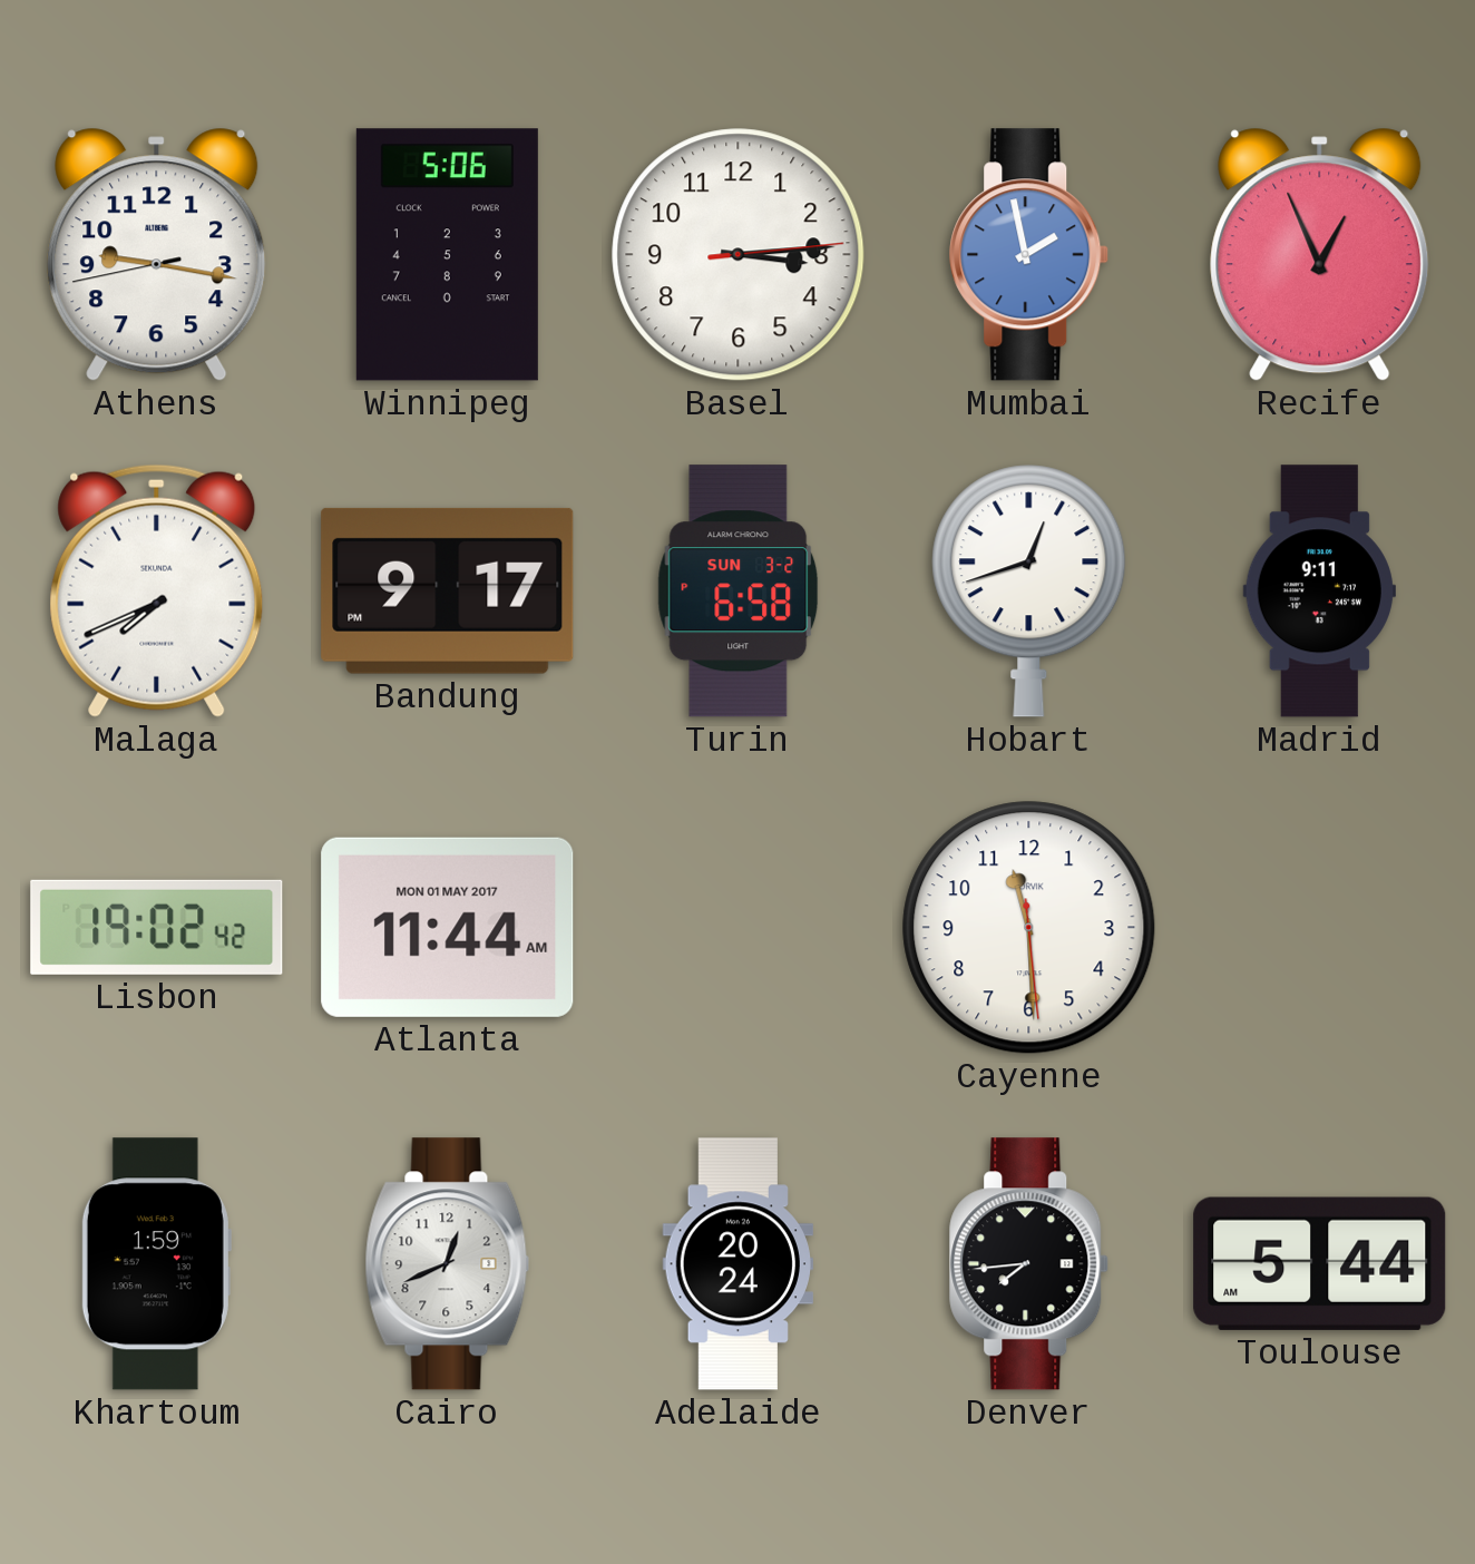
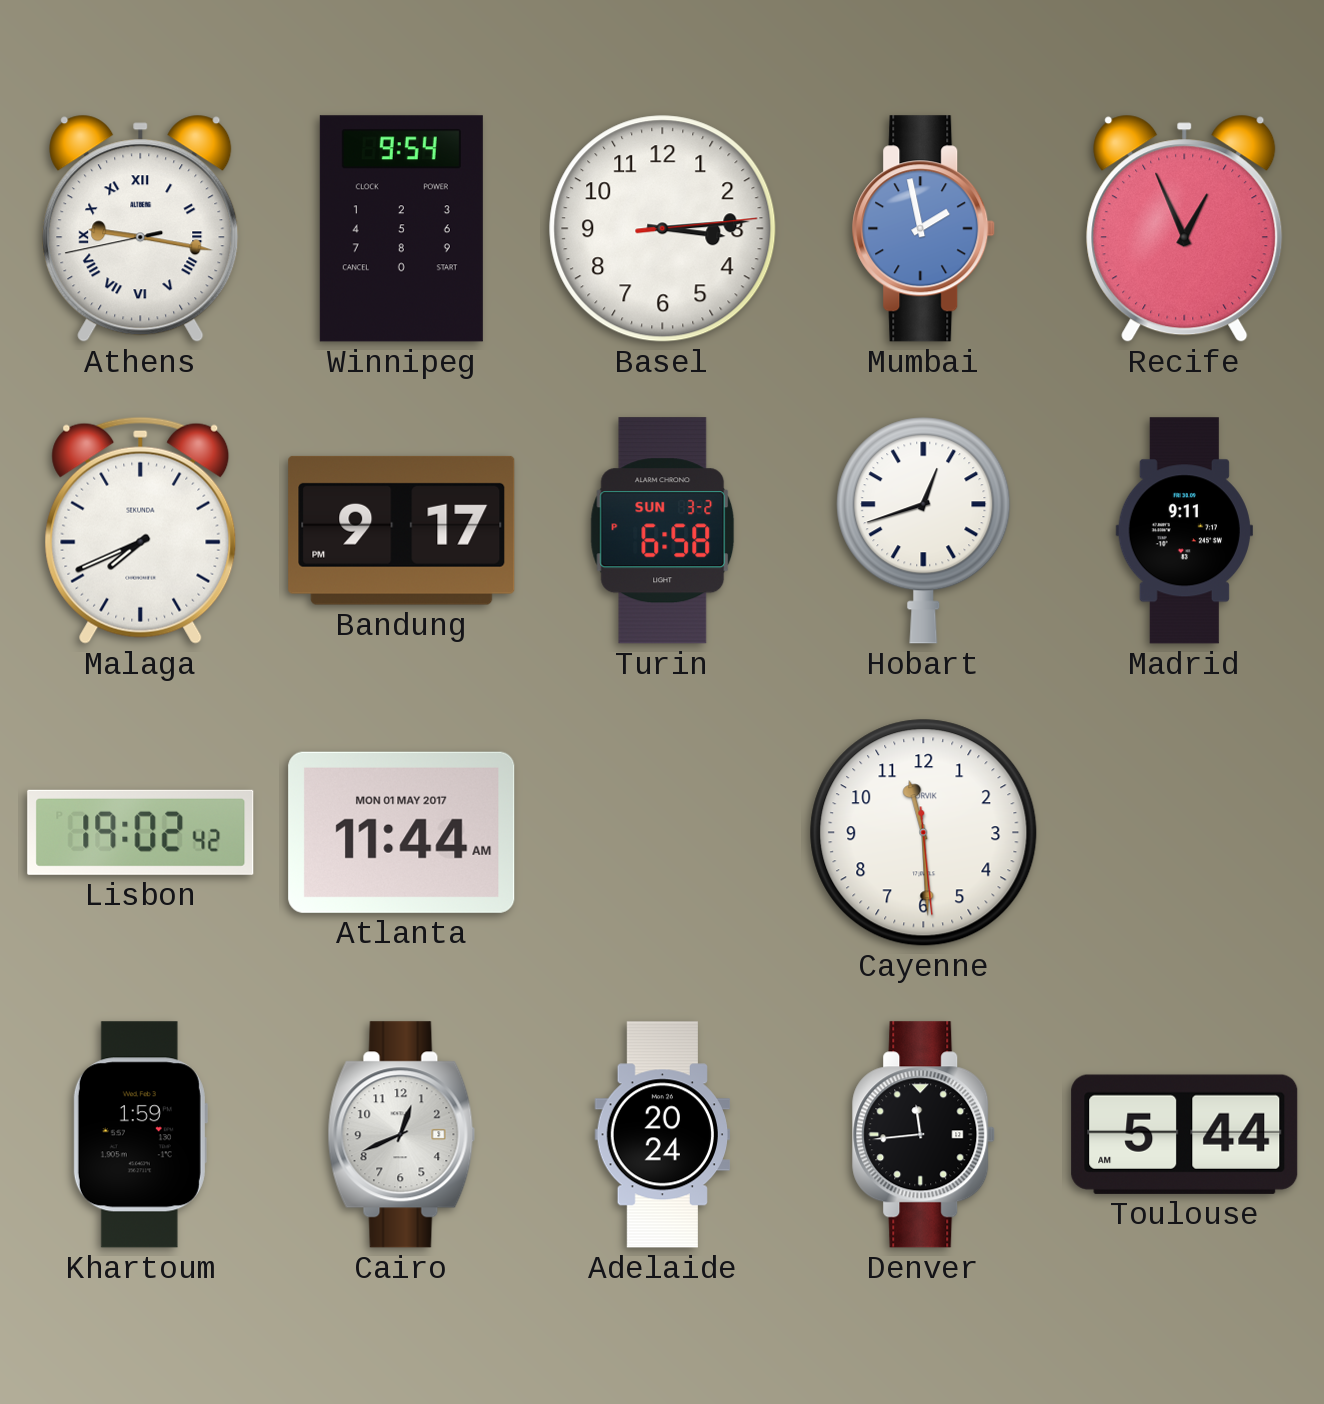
Athens numerals: Arabic -> Roman (141, 228)
Winnipeg: 5:06 -> 9:54 (401, 229)
Denver: 7:44 -> 11:44 (924, 1135)
